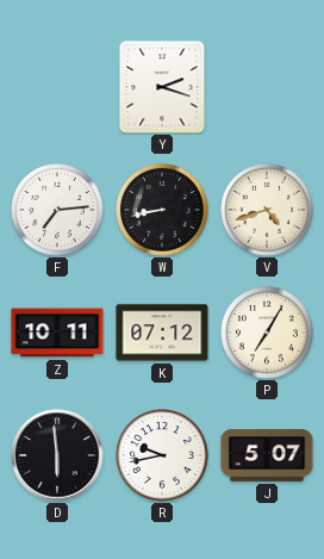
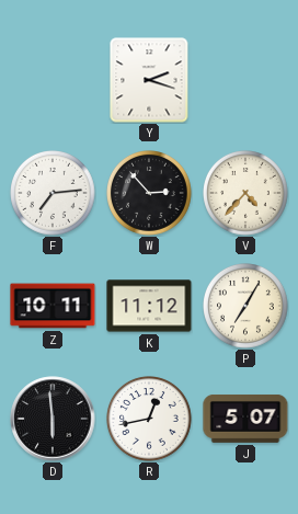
W: 8:43 -> 2:53 (150, 194)
V: 4:42 -> 4:37 (247, 194)
K: 07:12 -> 11:12 (149, 306)
R: 9:43 -> 12:43 (150, 420)
